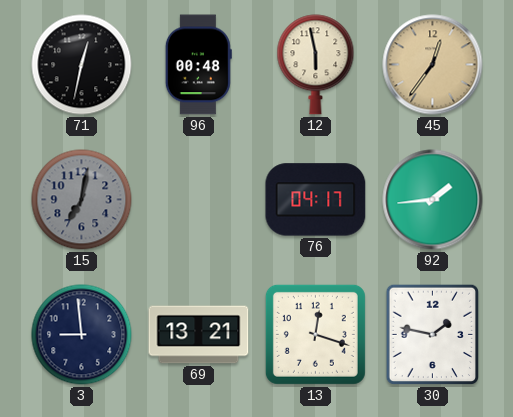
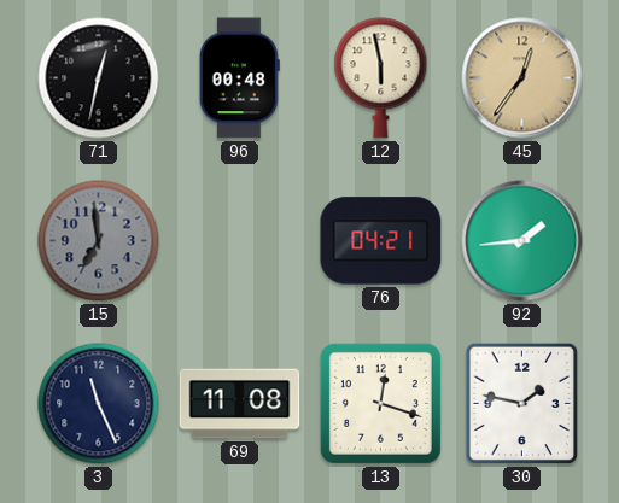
15: 7:02 -> 6:59 (99, 241)
76: 04:17 -> 04:21 (381, 241)
3: 8:59 -> 11:26 (99, 404)
69: 13:21 -> 11:08 (240, 404)
